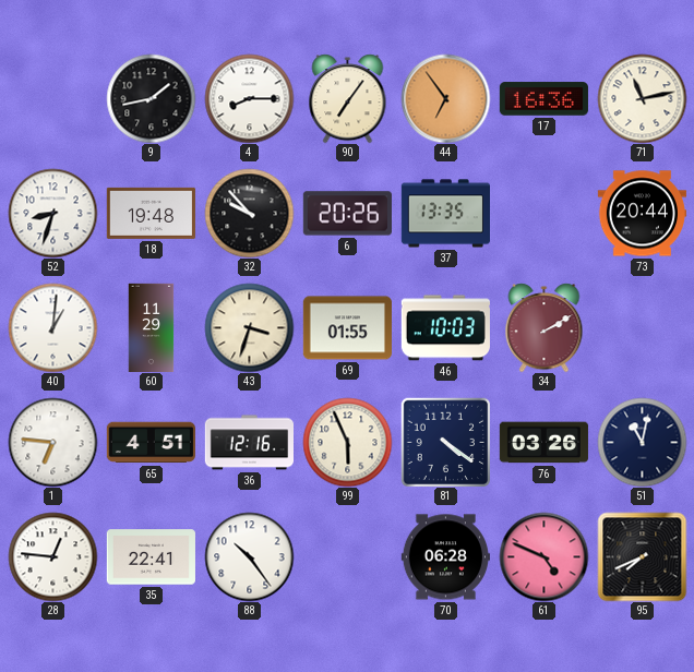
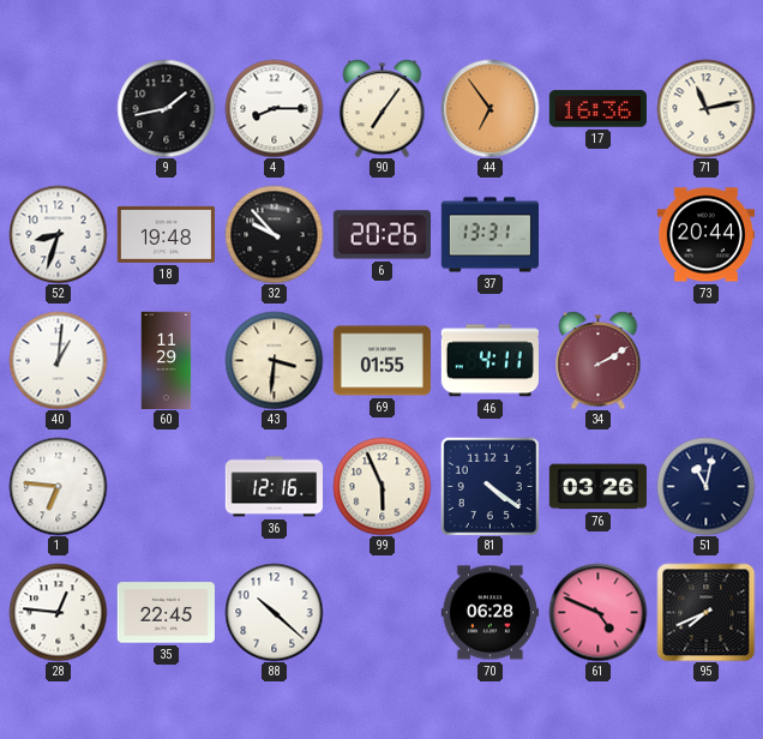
37: 13:35 -> 13:31 (489, 235)
43: 3:33 -> 3:31 (274, 360)
46: 10:03 -> 4:11 (489, 361)
65: 4:51 -> none (151, 443)
35: 22:41 -> 22:45 (166, 613)
88: 10:24 -> 10:22 (274, 612)
